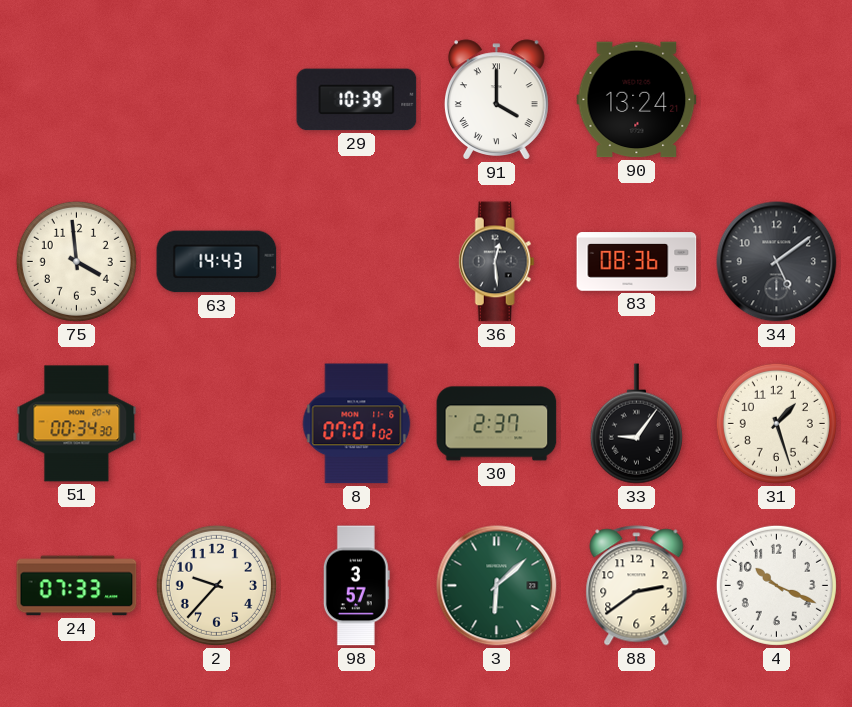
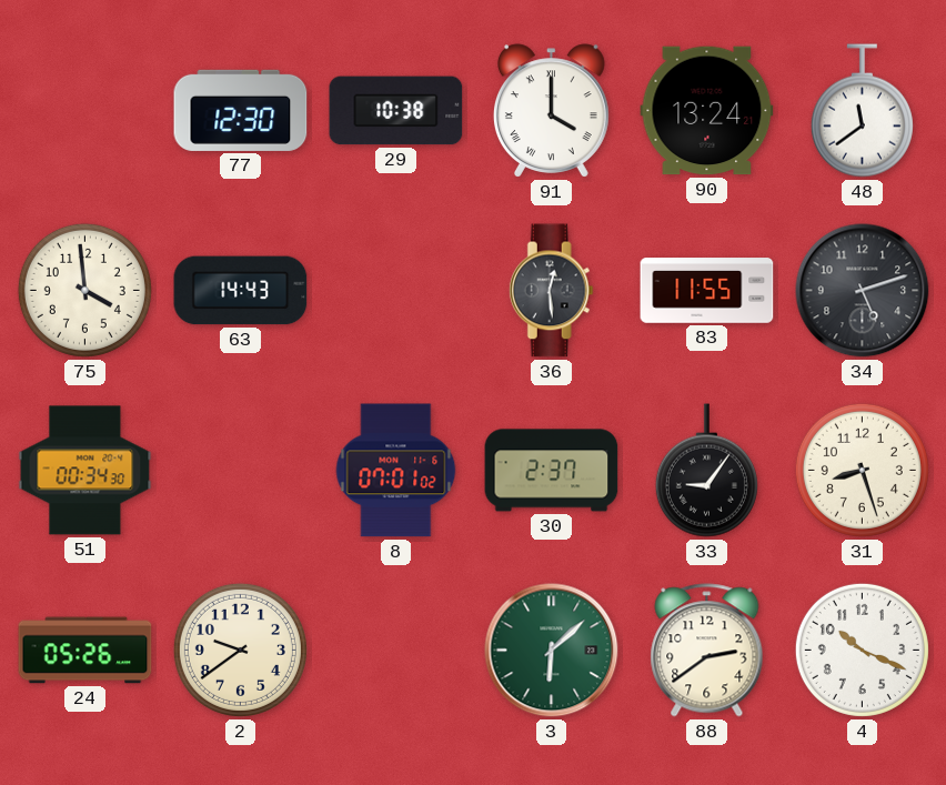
77: none -> 12:30 (241, 110)
29: 10:39 -> 10:38 (396, 111)
48: none -> 11:39 (862, 111)
83: 08:36 -> 11:55 (707, 291)
34: 5:09 -> 5:12 (863, 291)
31: 1:27 -> 8:27 (862, 470)
24: 07:33 -> 05:26 (85, 651)
2: 9:37 -> 9:39 (240, 650)
98: 3:57 -> none (356, 586)
